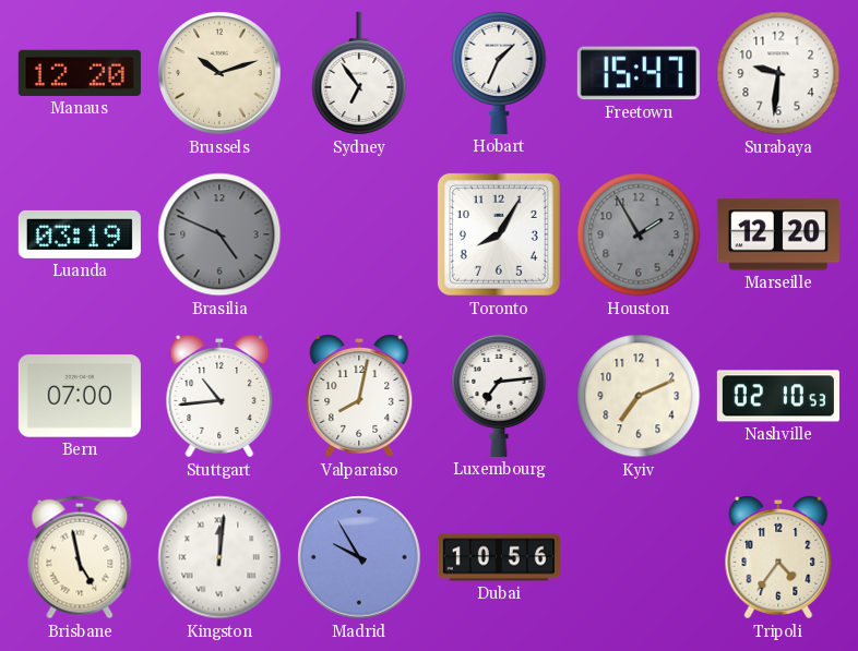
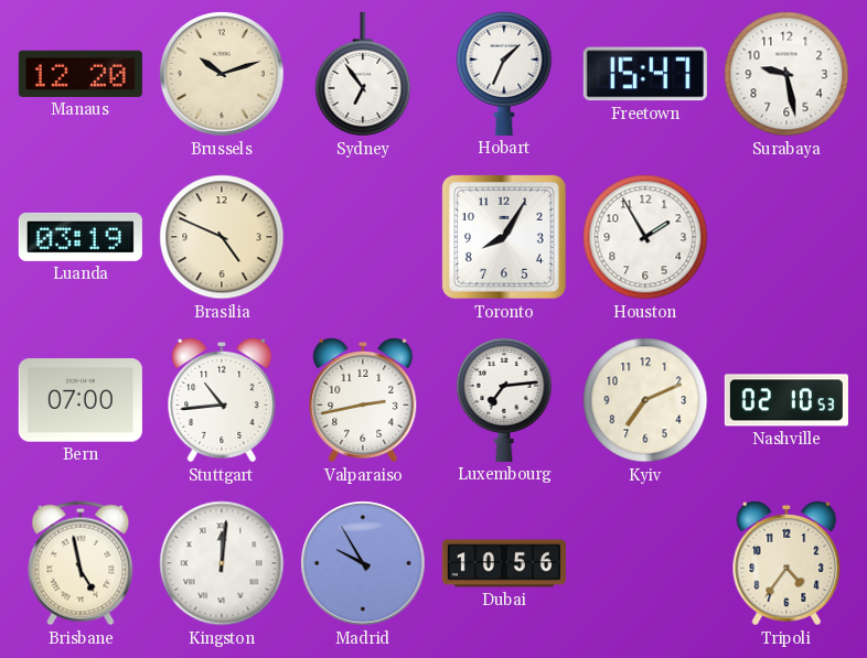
Surabaya: 9:31 -> 9:28 (786, 74)
Brasilia dial: grey -> cream (222, 237)
Houston dial: grey -> white (645, 237)
Marseille: 12:20 -> none (778, 234)
Valparaiso: 8:02 -> 2:43 (363, 401)
